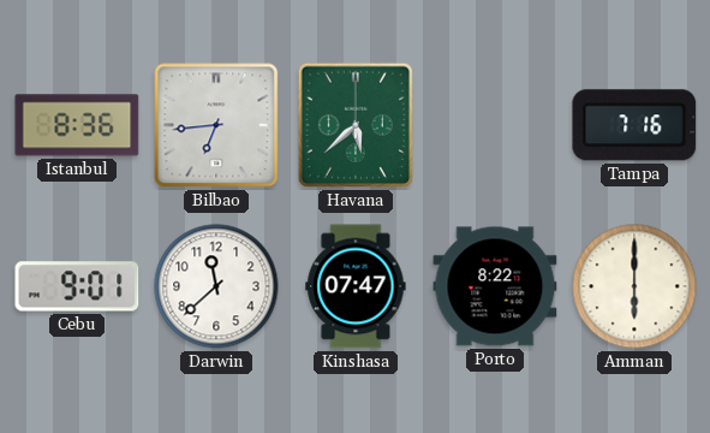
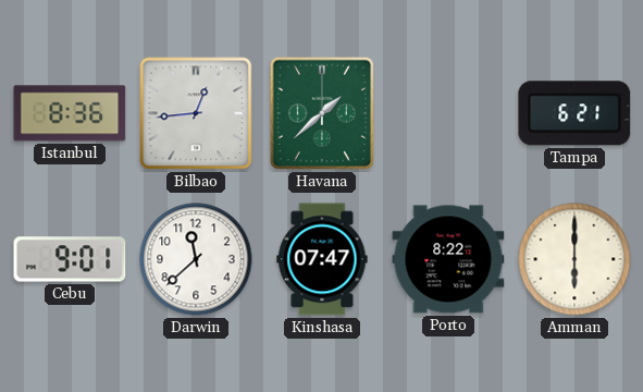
Bilbao: 6:44 -> 12:44 (196, 113)
Havana: 5:38 -> 1:38 (322, 113)
Tampa: 7:16 -> 6:21 (574, 113)
